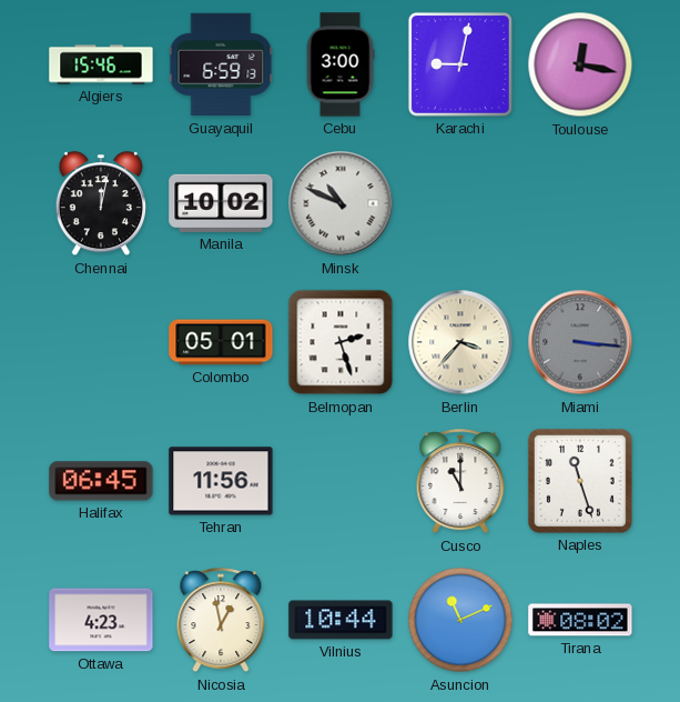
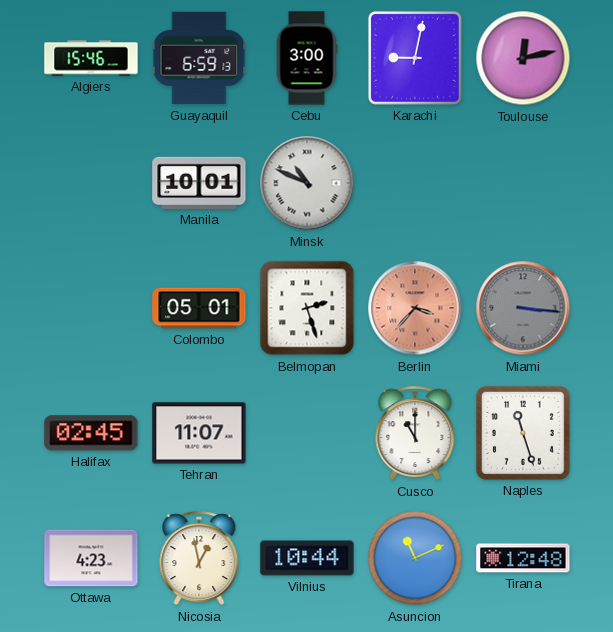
Toulouse: 12:17 -> 12:13 (523, 58)
Chennai: 12:02 -> none (101, 204)
Manila: 10:02 -> 10:01 (199, 183)
Berlin dial: cream -> salmon (415, 308)
Halifax: 06:45 -> 02:45 (91, 433)
Tehran: 11:56 -> 11:07 (199, 433)
Tirana: 08:02 -> 12:48 (523, 558)
